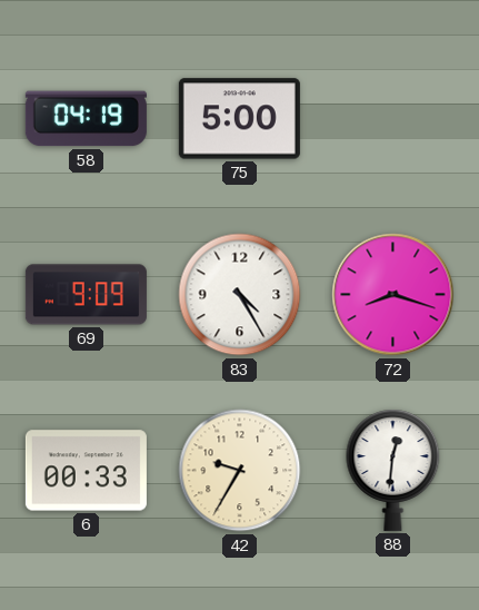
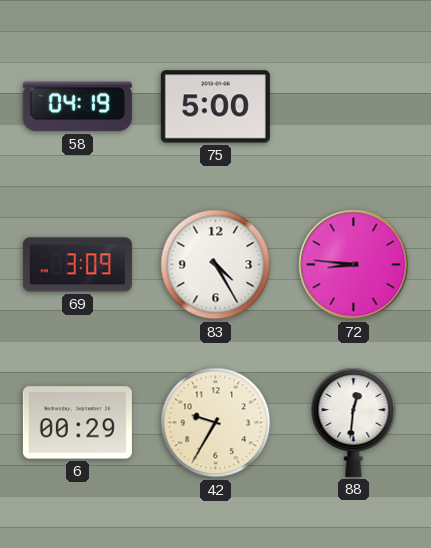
69: 9:09 -> 3:09 (77, 265)
72: 8:18 -> 8:46 (354, 265)
6: 00:33 -> 00:29 (77, 423)
